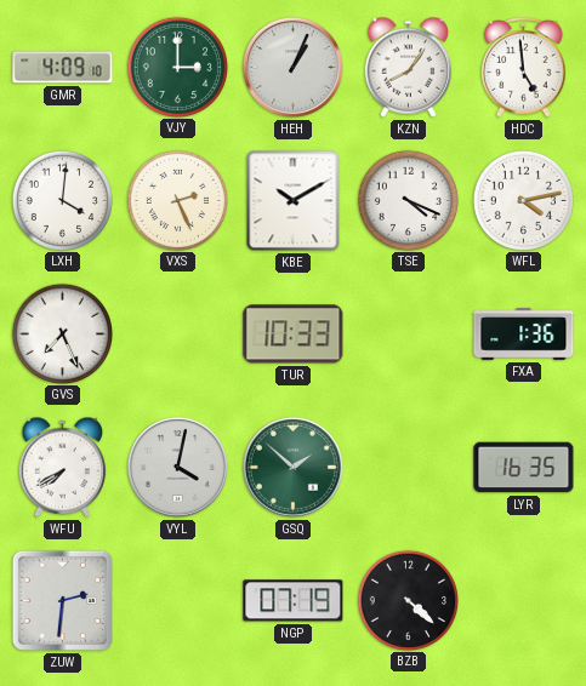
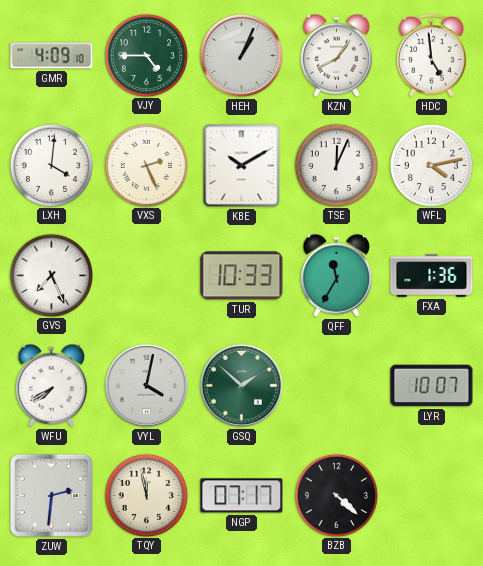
VJY: 3:00 -> 4:45 (146, 55)
TSE: 4:19 -> 12:04 (336, 165)
QFF: none -> 11:35 (337, 275)
LYR: 16:35 -> 10:07 (432, 386)
TQY: none -> 11:58 (146, 495)
NGP: 07:19 -> 07:17 (242, 496)
